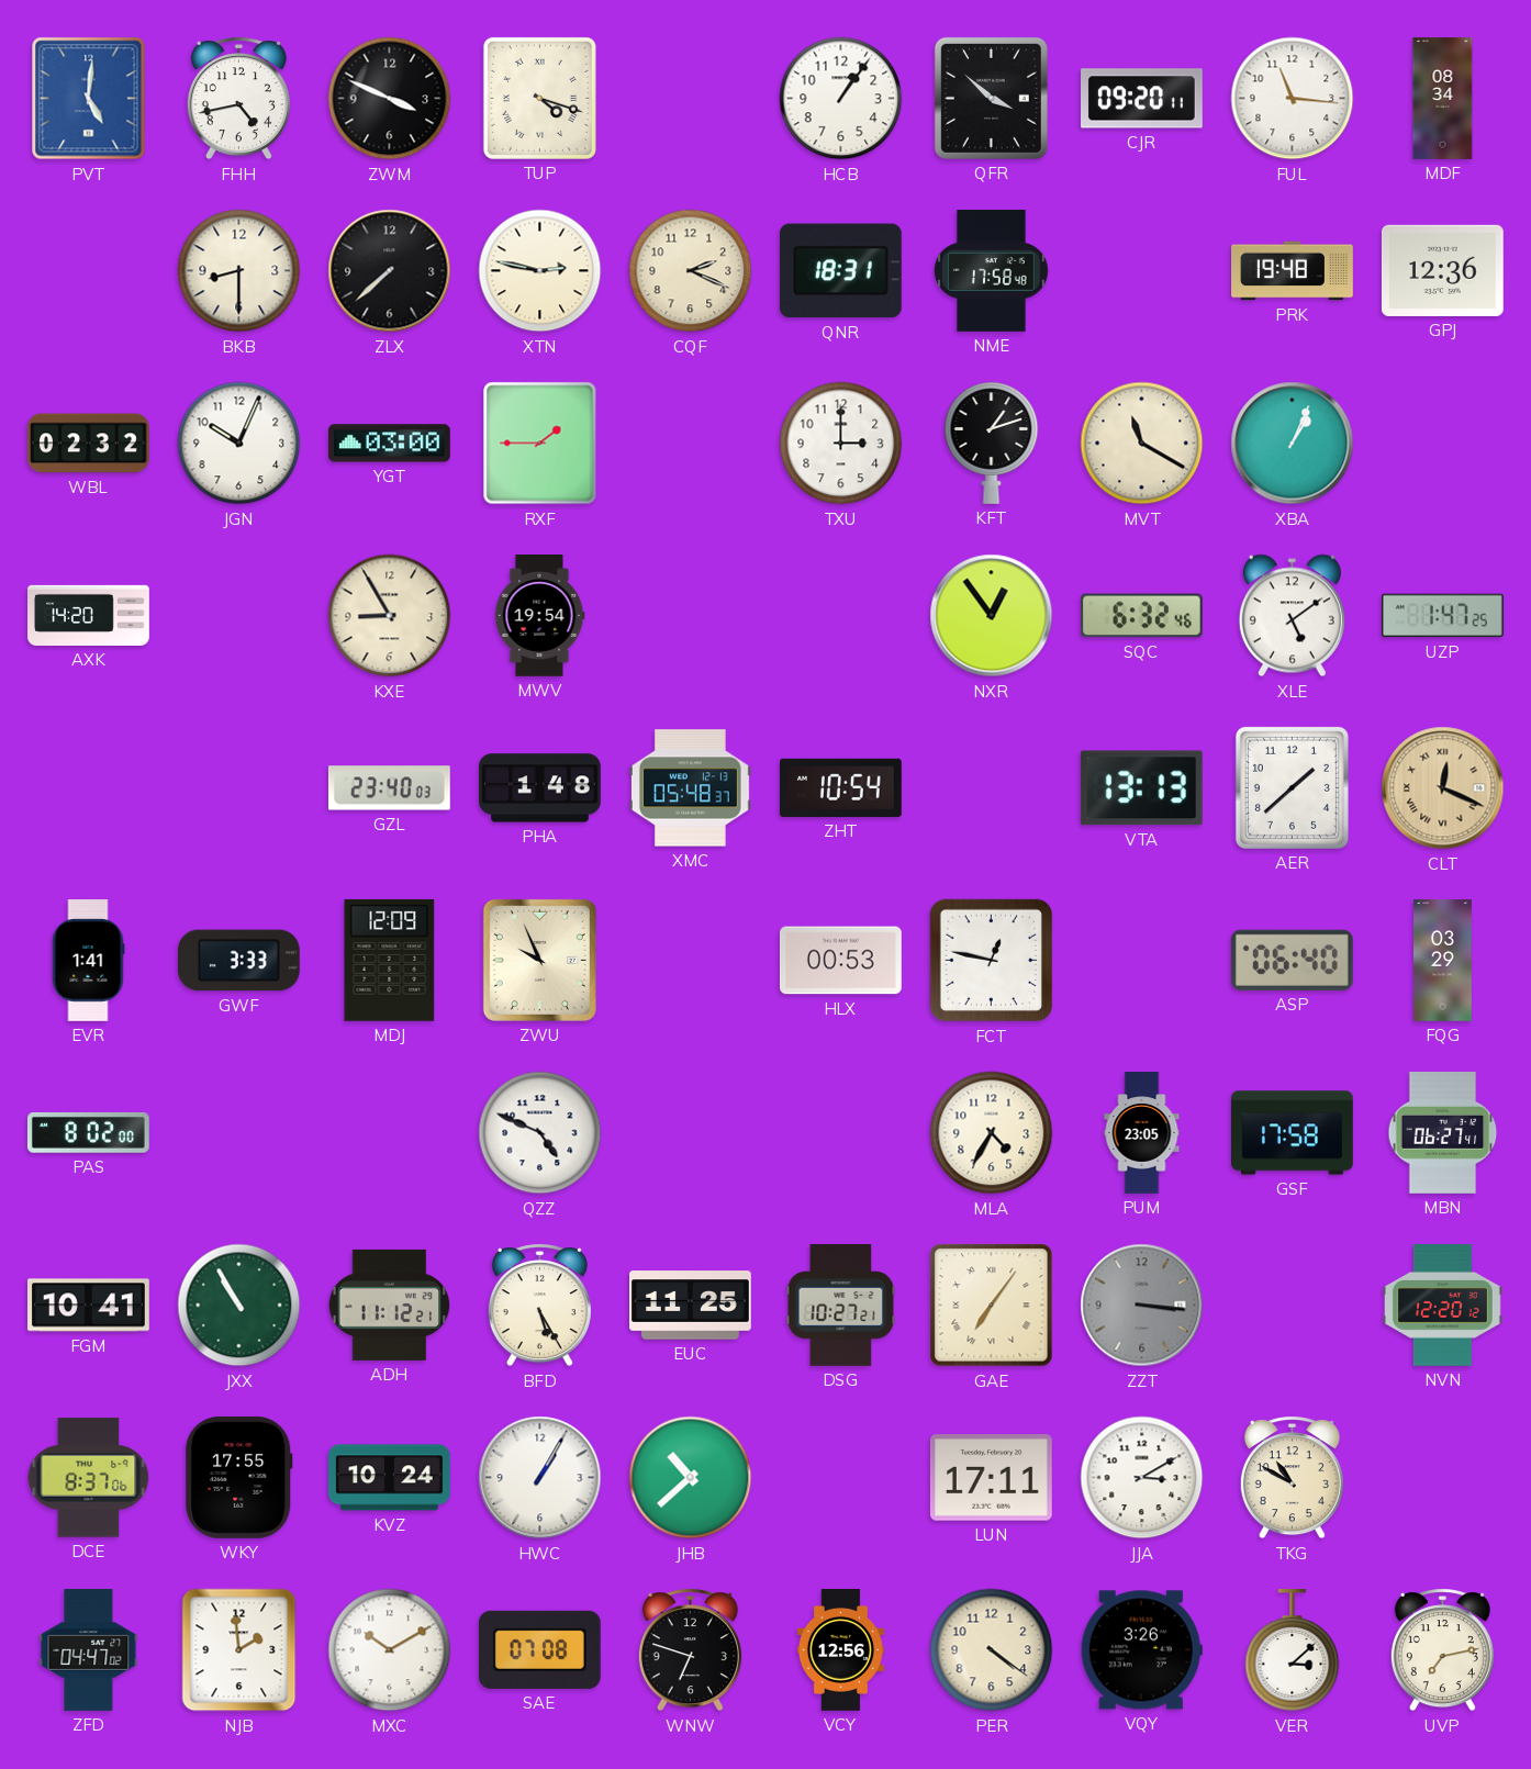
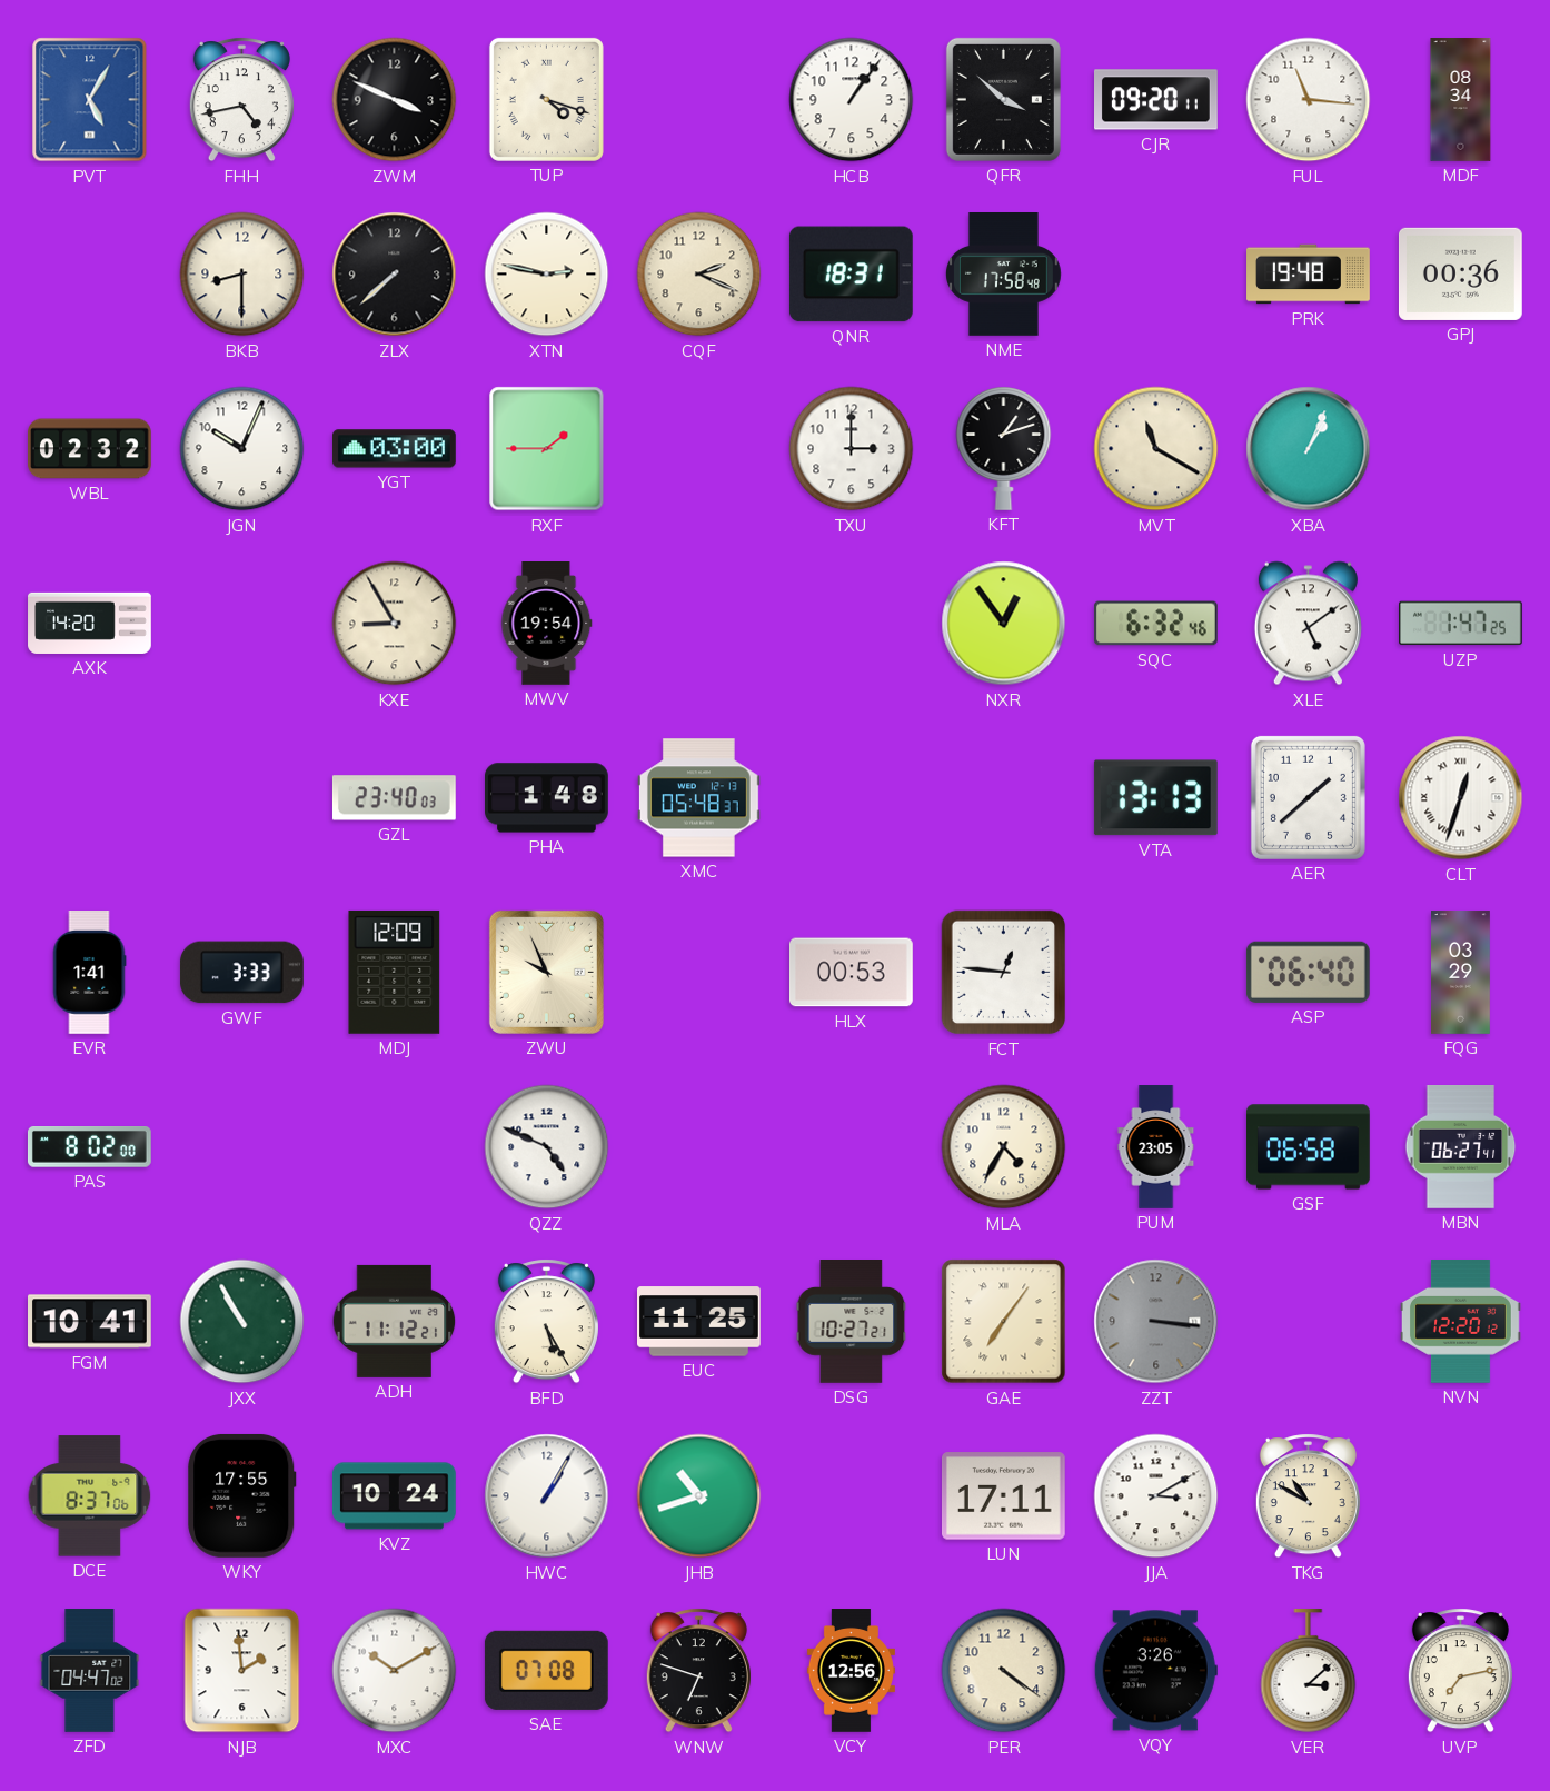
PVT: 5:01 -> 5:05 (90, 100)
GPJ: 12:36 -> 00:36 (1460, 273)
ZHT: 10:54 -> none (840, 787)
CLT: 12:19 -> 12:33 (1461, 798)
CLT dial: champagne -> white (1461, 798)
FCT: 12:47 -> 12:46 (1004, 973)
GSF: 17:58 -> 06:58 (1309, 1147)
JHB: 10:38 -> 10:42 (699, 1496)
